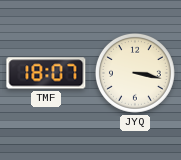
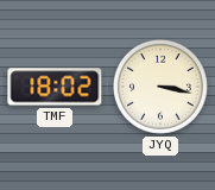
TMF: 18:07 -> 18:02 (55, 87)
